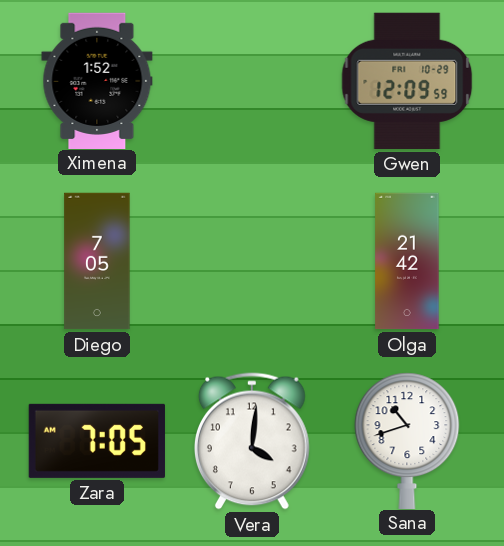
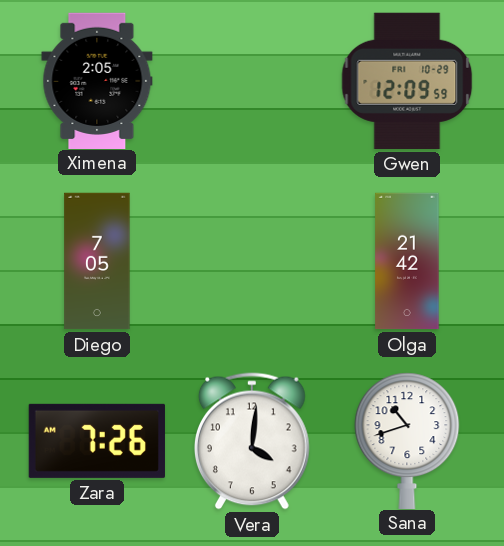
Ximena: 1:52 -> 2:05 (97, 80)
Zara: 7:05 -> 7:26 (97, 441)
